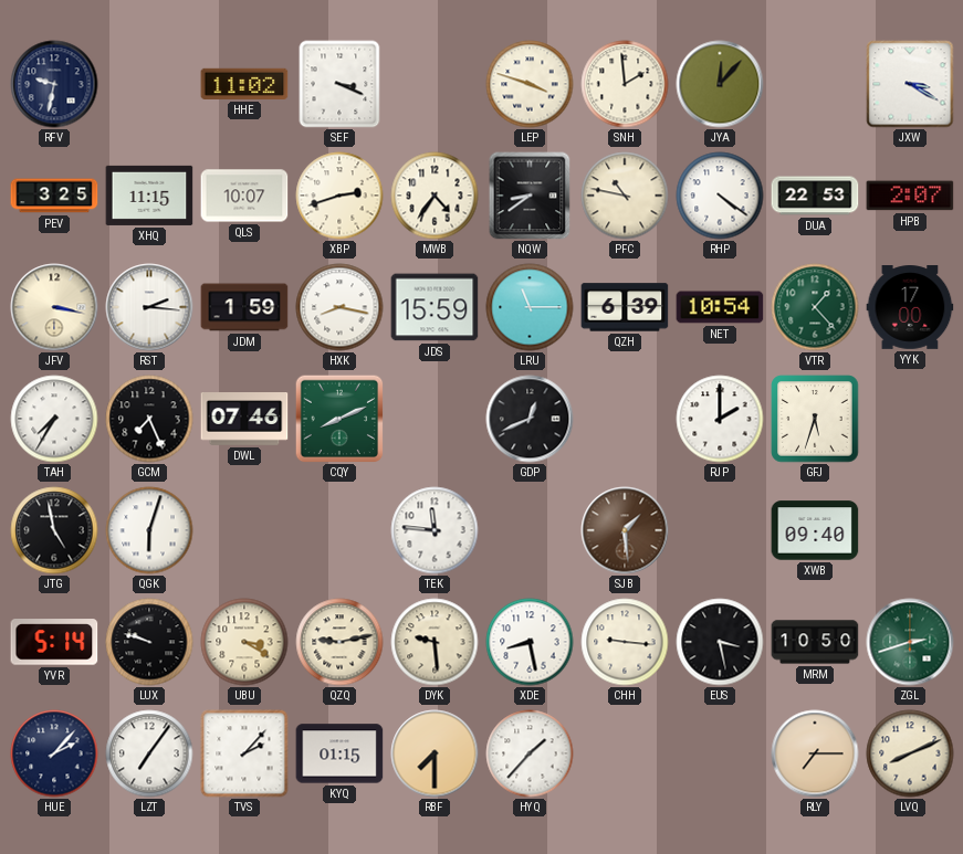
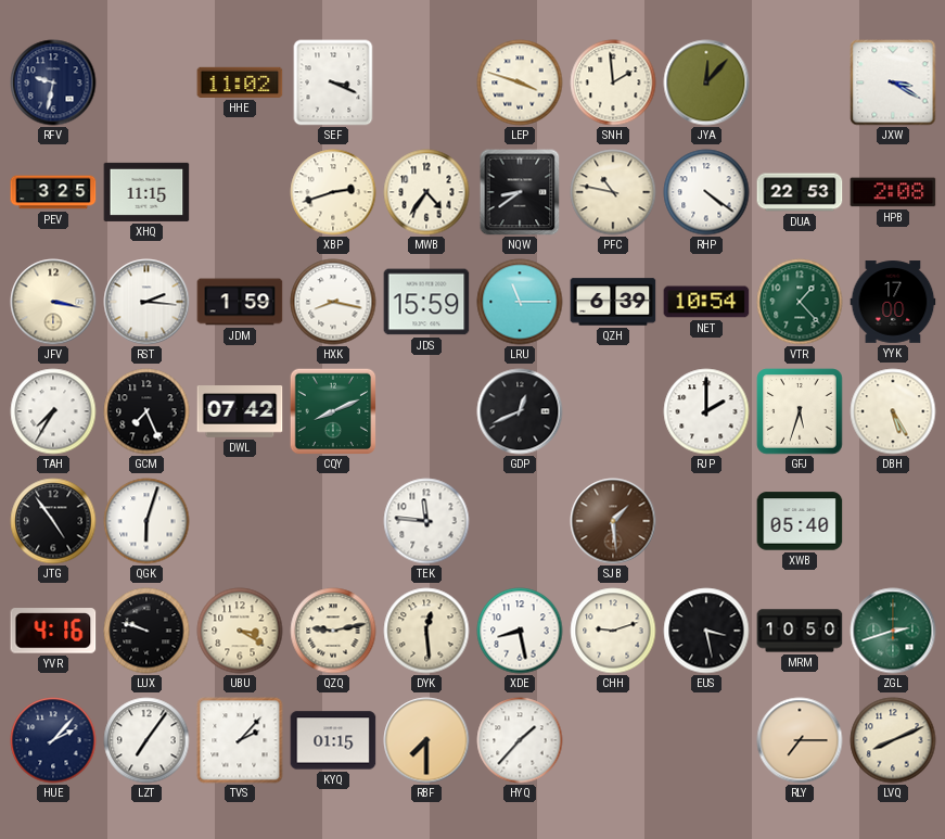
QLS: 10:07 -> none (244, 196)
HPB: 2:07 -> 2:08 (893, 192)
DWL: 07:46 -> 07:42 (240, 412)
DBH: none -> 5:25 (893, 411)
JTG: 4:58 -> 4:54 (53, 521)
XWB: 09:40 -> 05:40 (800, 521)
YVR: 5:14 -> 4:16 (53, 631)
DYK: 9:29 -> 12:29 (426, 631)
CHH: 9:16 -> 9:12 (613, 631)
